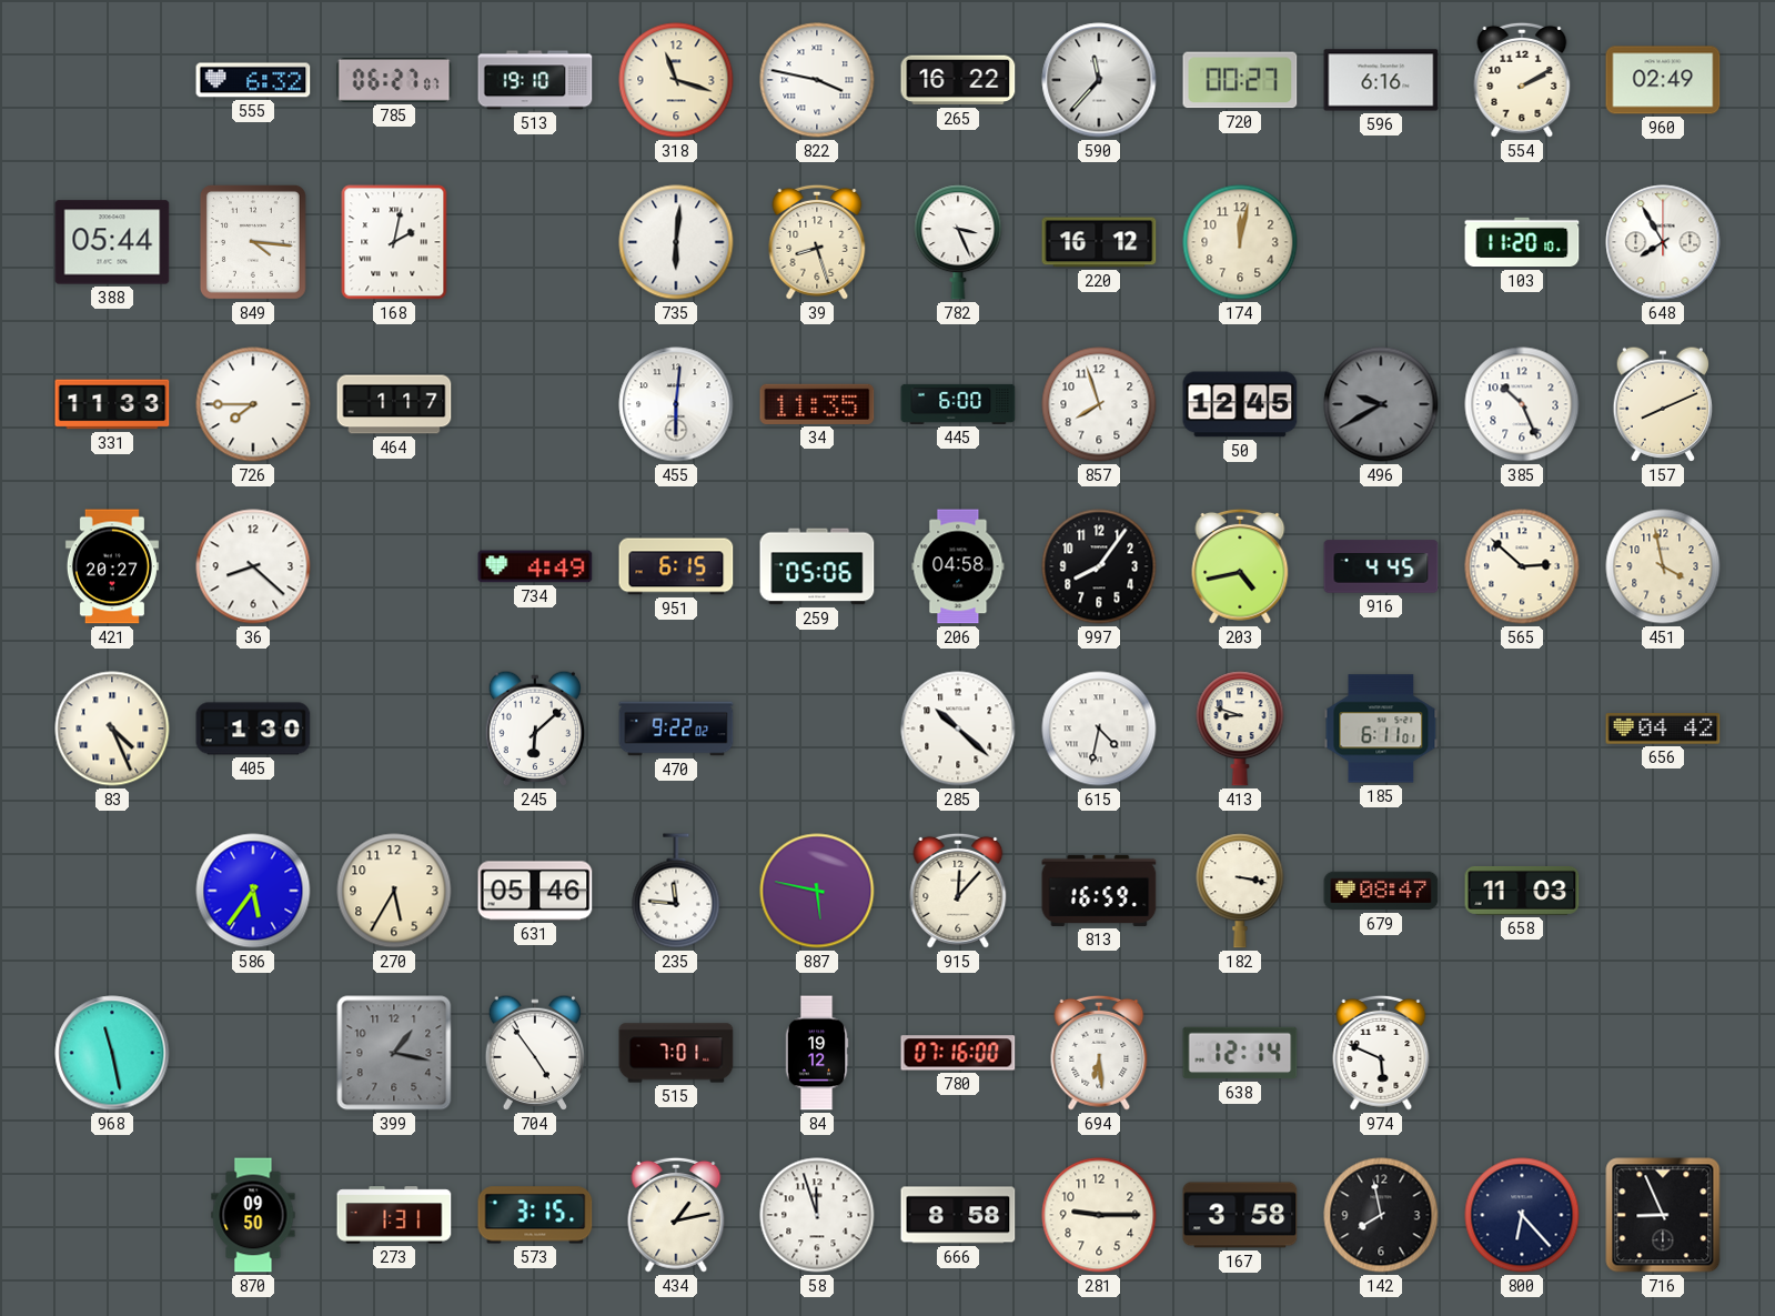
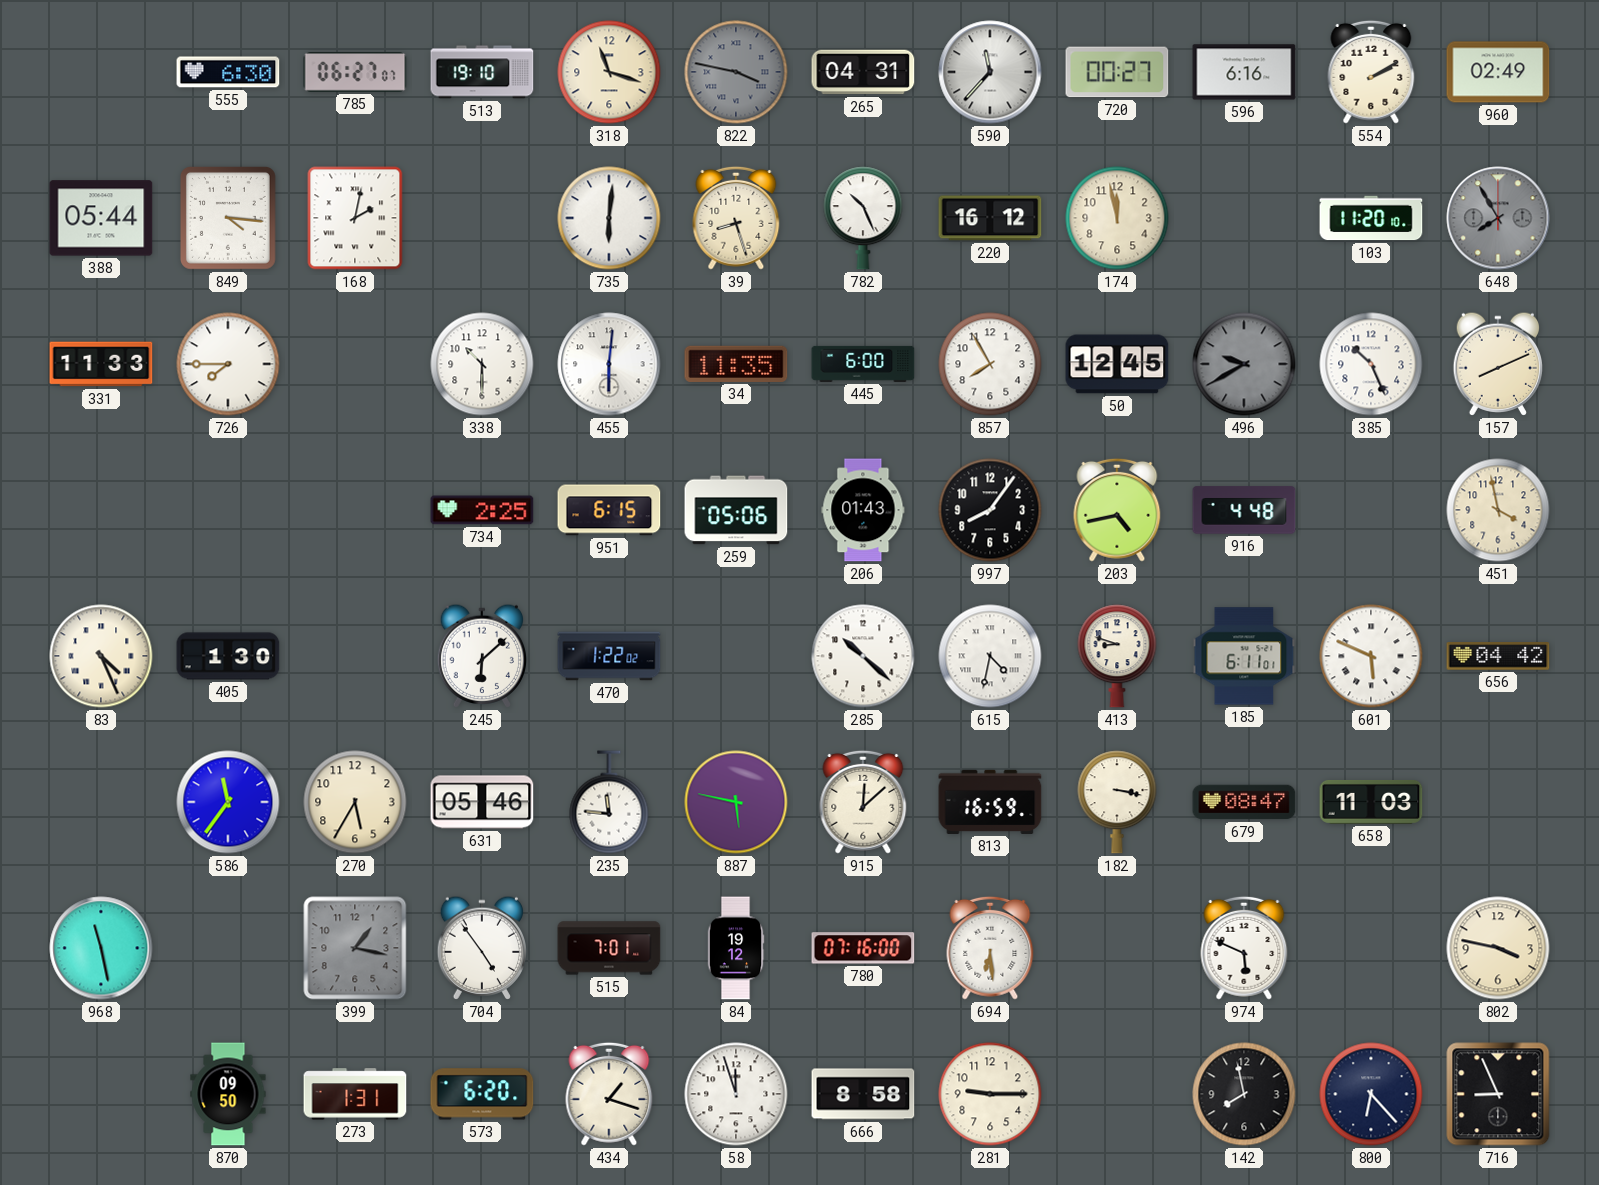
555: 6:32 -> 6:30 (228, 72)
822 dial: white -> grey (736, 72)
265: 16:22 -> 04:31 (863, 72)
782: 3:26 -> 10:26 (863, 218)
174: 12:02 -> 11:58 (1117, 218)
648 dial: white -> grey (1498, 218)
464: 1:17 -> none (394, 404)
338: none -> 10:30 (482, 364)
857: 7:57 -> 7:55 (990, 364)
421: 20:27 -> none (112, 566)
36: 8:22 -> none (253, 566)
734: 4:49 -> 2:25 (482, 510)
206: 04:58 -> 01:43 (863, 510)
916: 4:45 -> 4:48 (1244, 510)
565: 2:52 -> none (1522, 566)
470: 9:22 -> 1:22 (609, 656)
601: none -> 5:49 (1371, 656)
586: 5:36 -> 11:36 (228, 802)
915: 12:07 -> 12:08 (863, 802)
638: 12:14 -> none (1240, 1053)
802: none -> 3:47 (1498, 948)
573: 3:15 -> 6:20 (482, 1094)
434: 1:13 -> 1:18 (609, 1094)
167: 3:58 -> none (1240, 1215)
